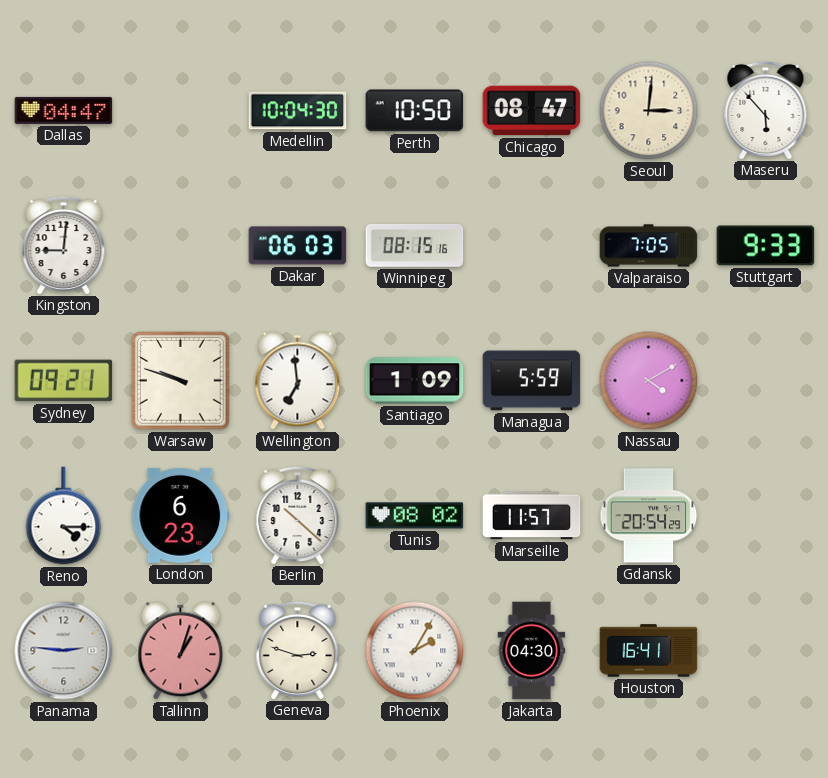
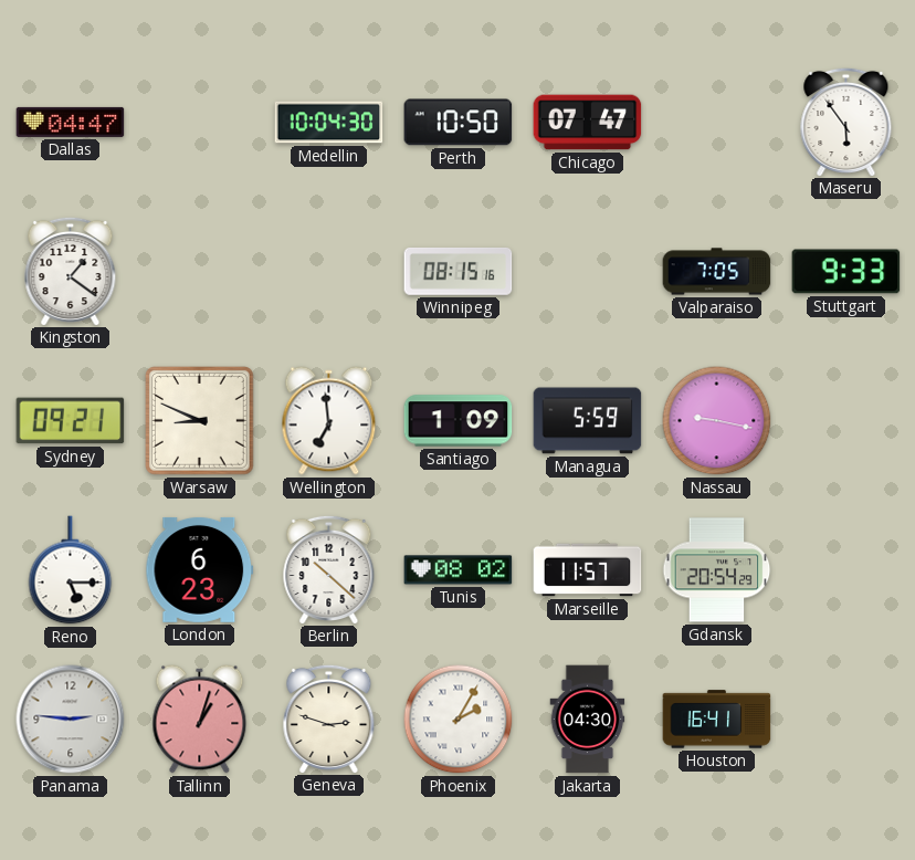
Chicago: 08:47 -> 07:47 (588, 123)
Seoul: 3:01 -> none (649, 111)
Maseru: 5:53 -> 5:54 (846, 122)
Kingston: 9:01 -> 1:21 (71, 271)
Dakar: 06:03 -> none (298, 246)
Warsaw: 9:48 -> 8:49 (200, 421)
Nassau: 4:10 -> 9:17 (717, 421)
Reno: 4:15 -> 5:15 (71, 570)
